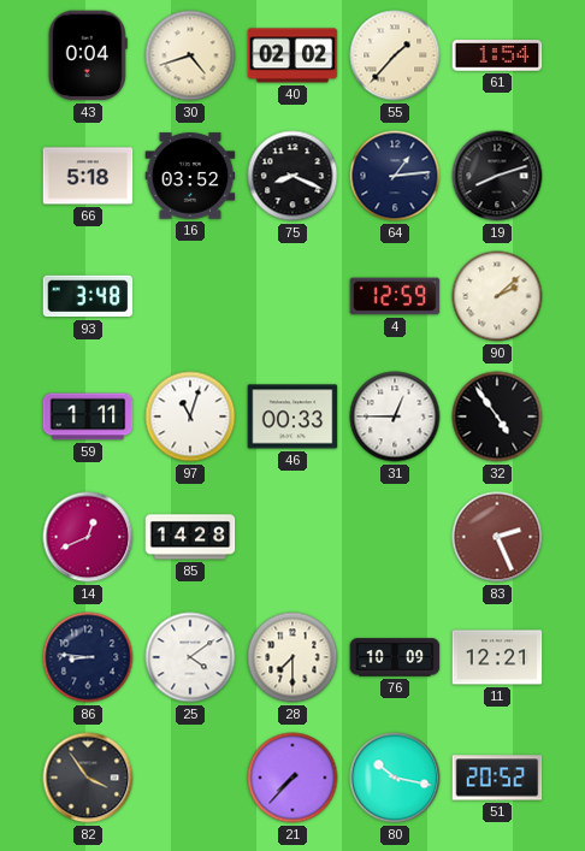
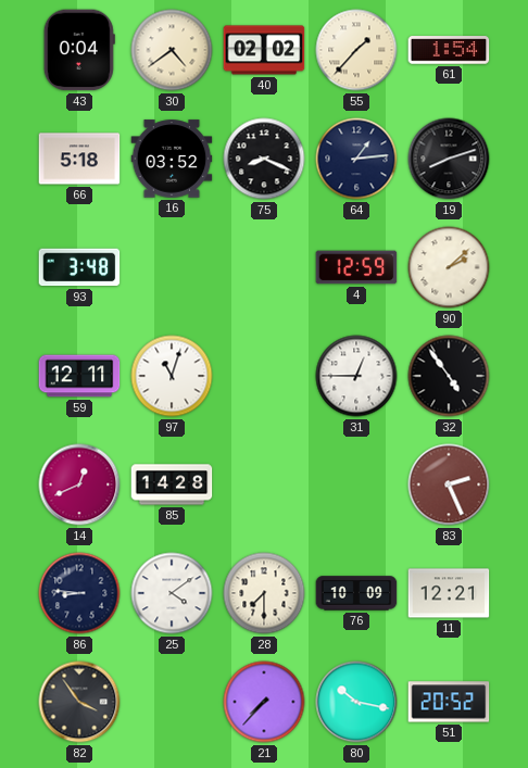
30: 4:42 -> 4:39 (172, 50)
59: 1:11 -> 12:11 (79, 376)
46: 00:33 -> none (292, 416)
